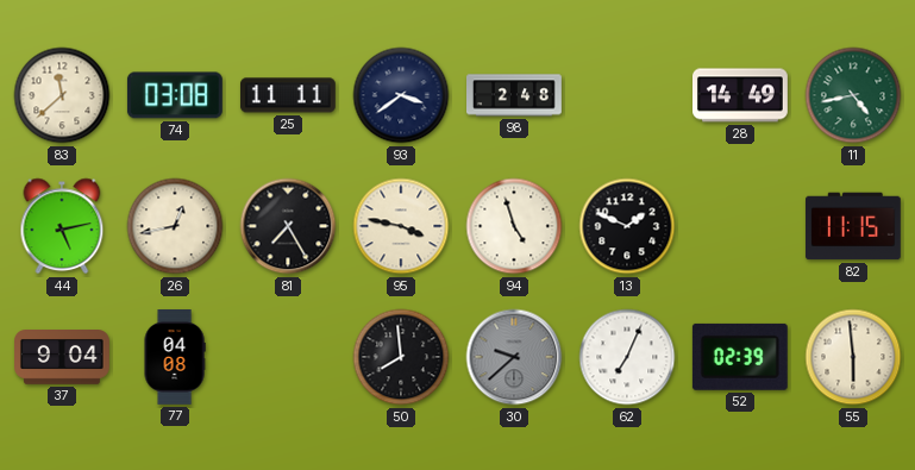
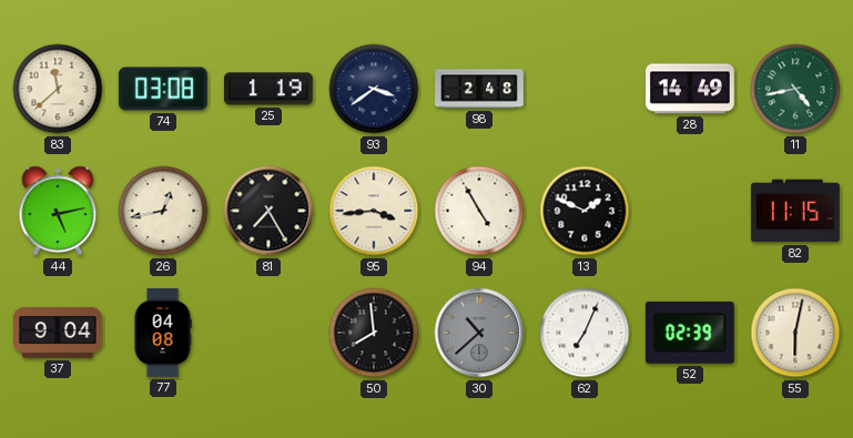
25: 11:11 -> 1:19 (268, 89)
95: 3:47 -> 3:44 (374, 211)
94: 4:57 -> 4:55 (479, 211)
30: 9:38 -> 10:38 (479, 333)
55: 5:59 -> 6:02 (795, 333)
